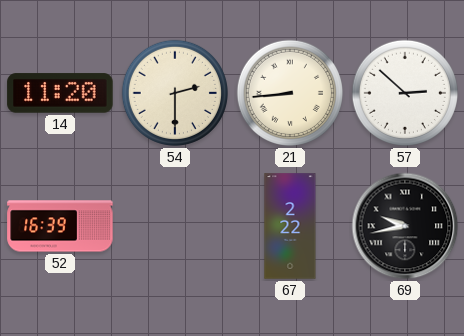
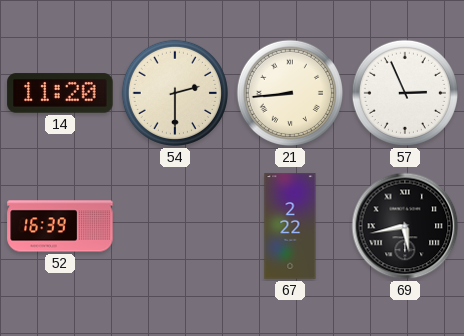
57: 2:52 -> 2:56 (405, 93)
69: 9:43 -> 5:43 (405, 226)
